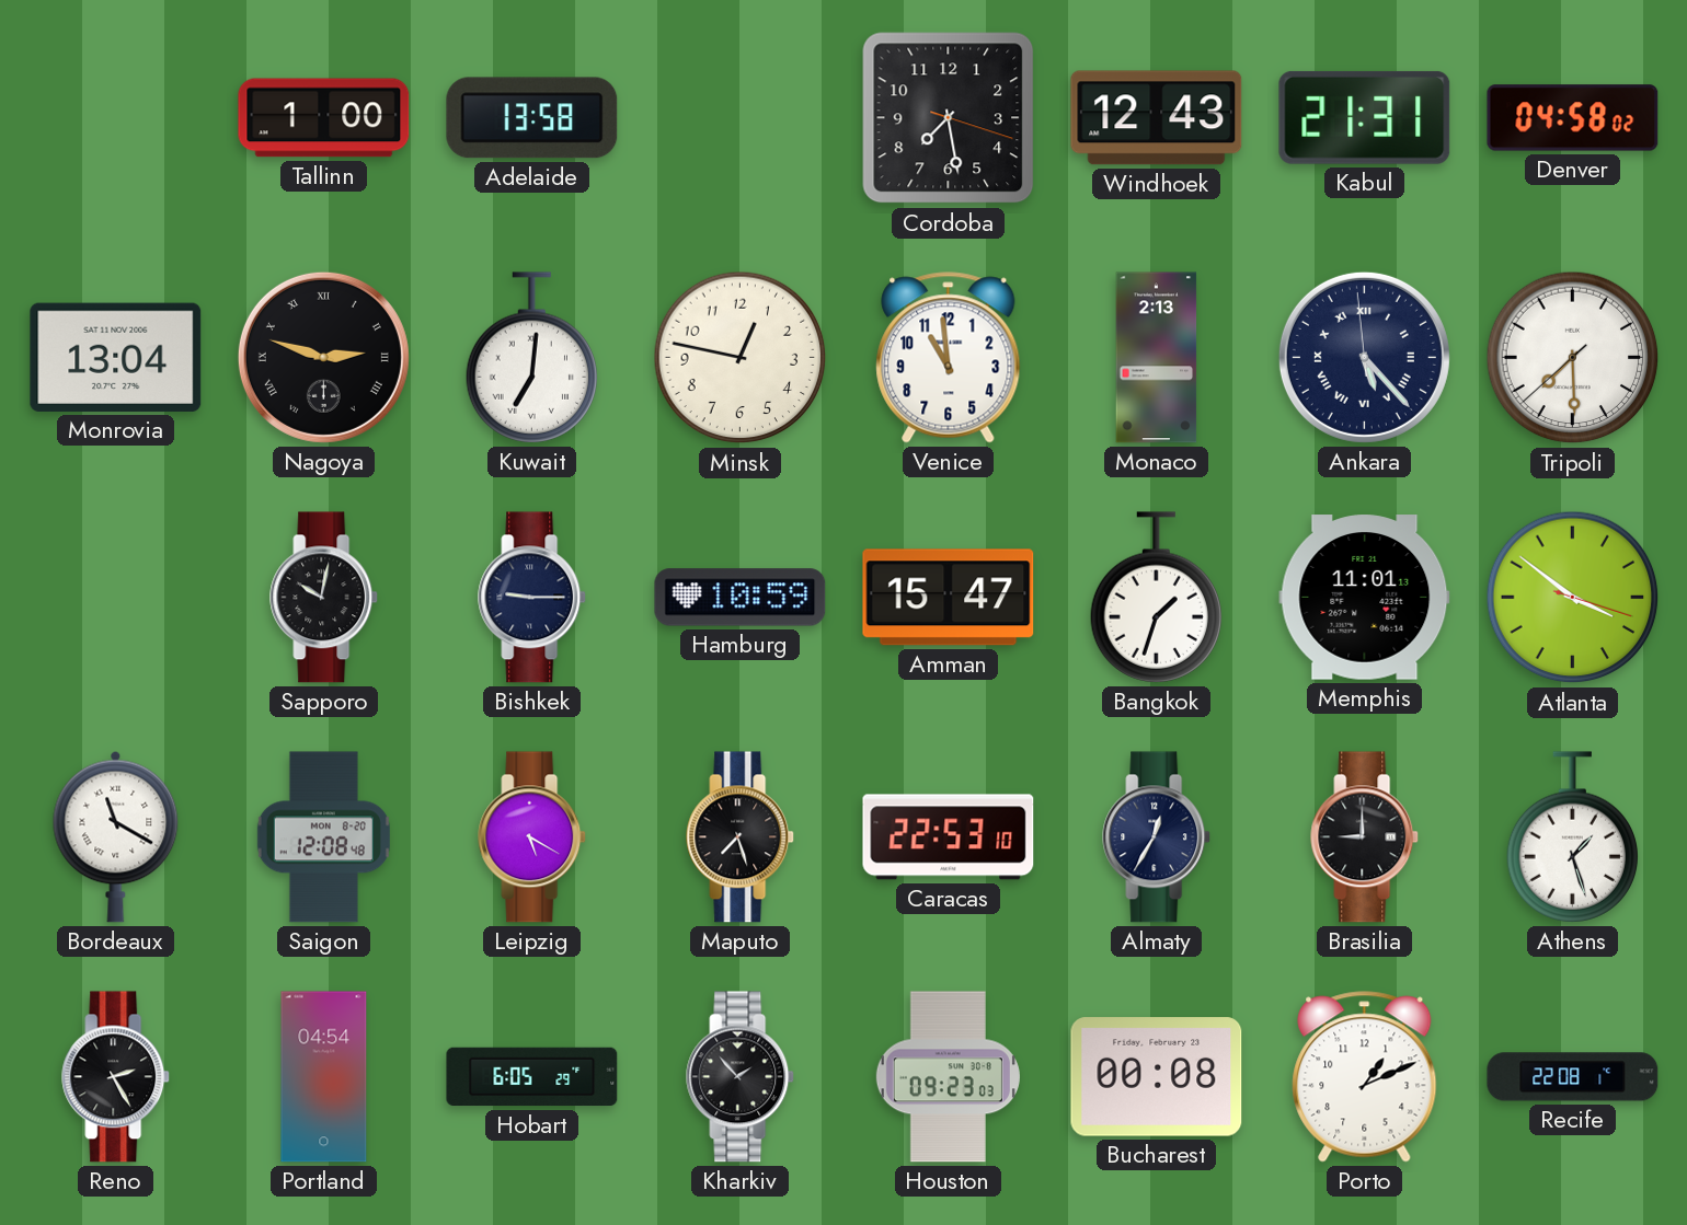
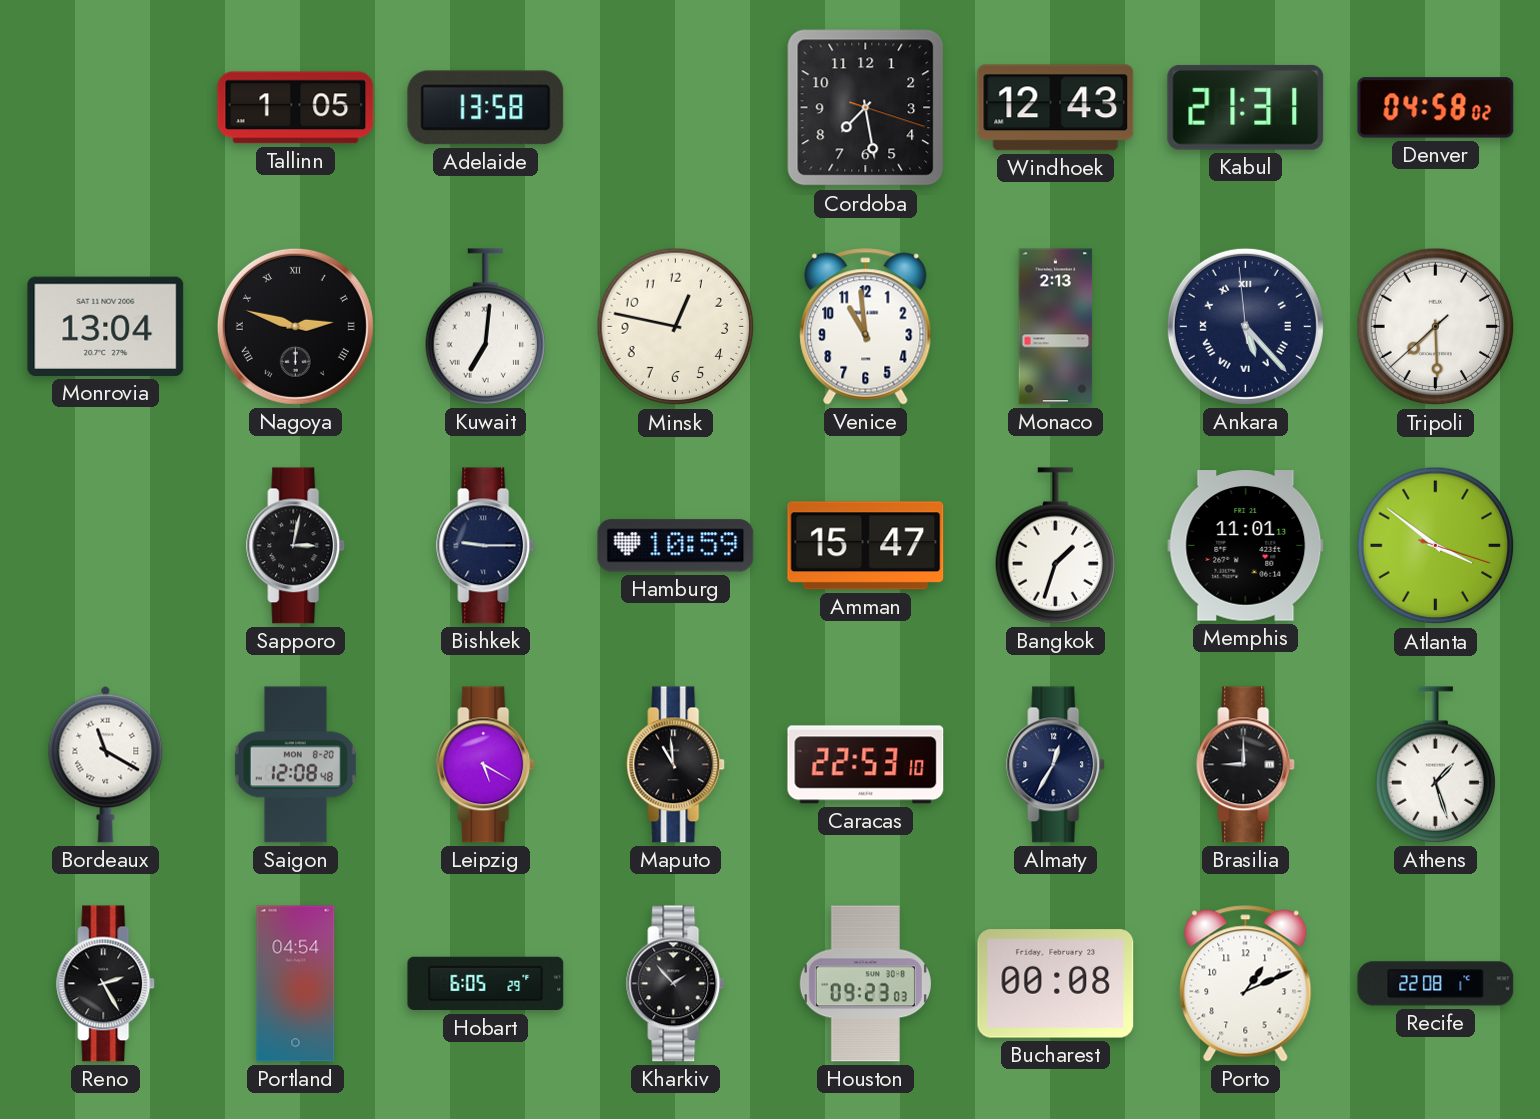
Tallinn: 1:00 -> 1:05 (296, 108)
Sapporo: 10:02 -> 3:02 (296, 546)
Maputo: 7:27 -> 10:59 (676, 765)
